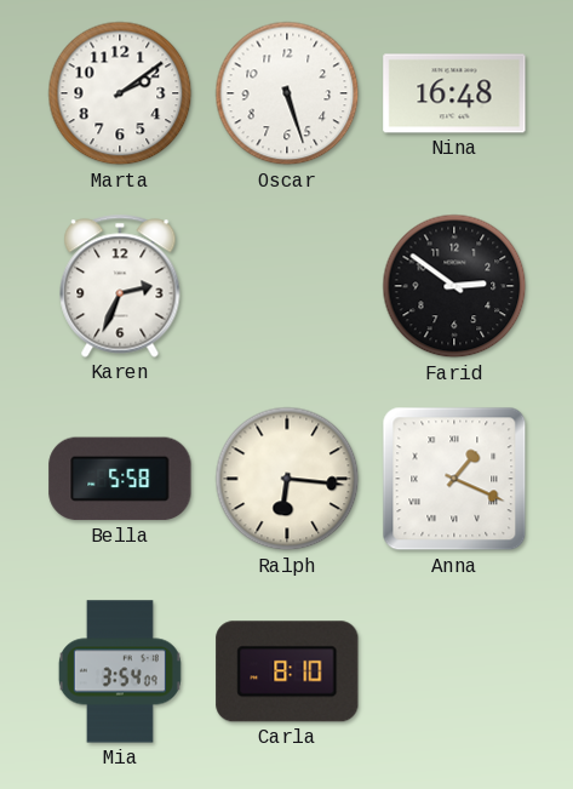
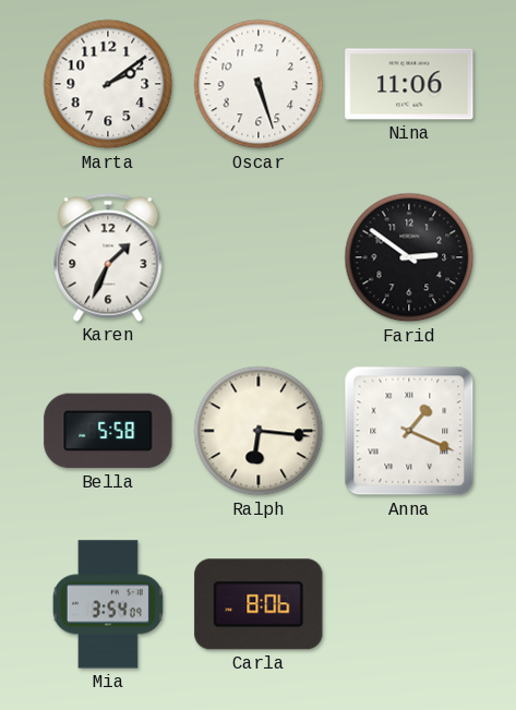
Nina: 16:48 -> 11:06 (409, 84)
Karen: 2:34 -> 1:34 (108, 257)
Carla: 8:10 -> 8:06 (259, 604)
